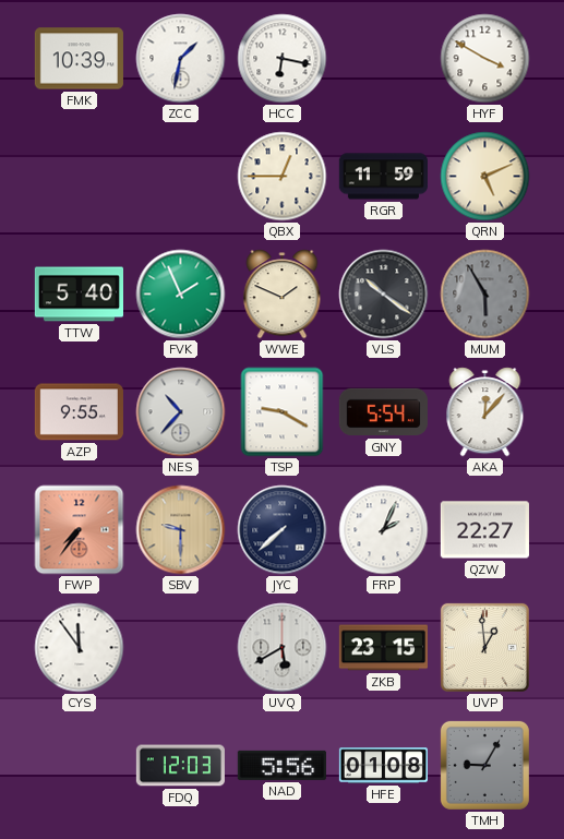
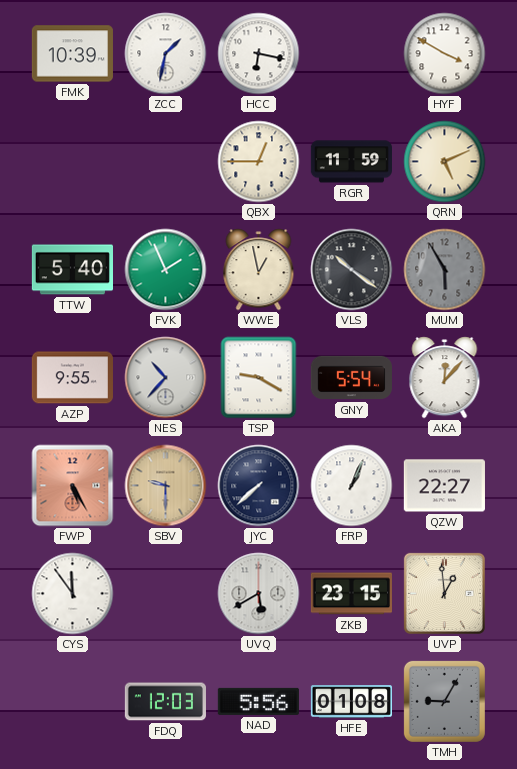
WWE: 1:49 -> 12:58 (259, 270)
FWP: 7:36 -> 5:25 (73, 486)
FRP: 2:04 -> 1:04 (352, 486)
